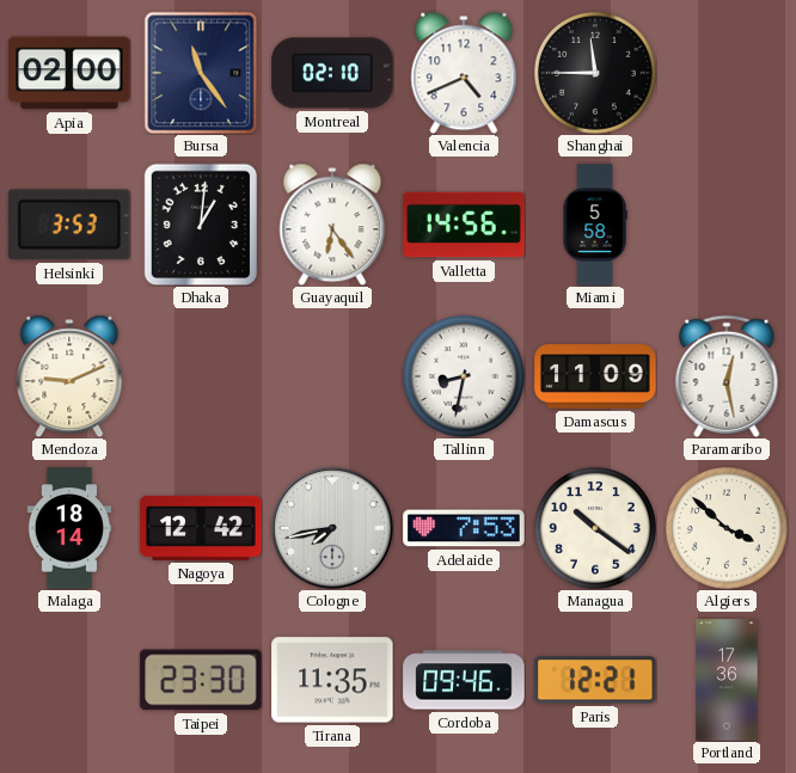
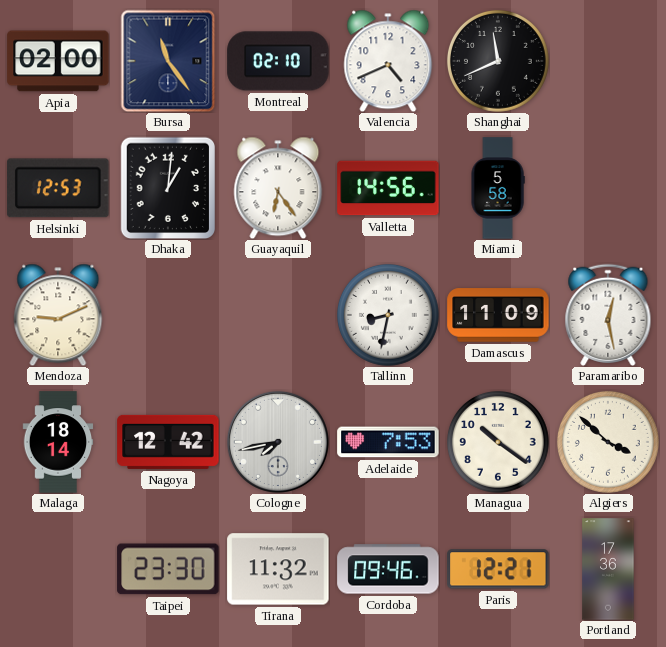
Shanghai: 11:45 -> 11:41 (498, 61)
Helsinki: 3:53 -> 12:53 (58, 188)
Tirana: 11:35 -> 11:32 (278, 569)
